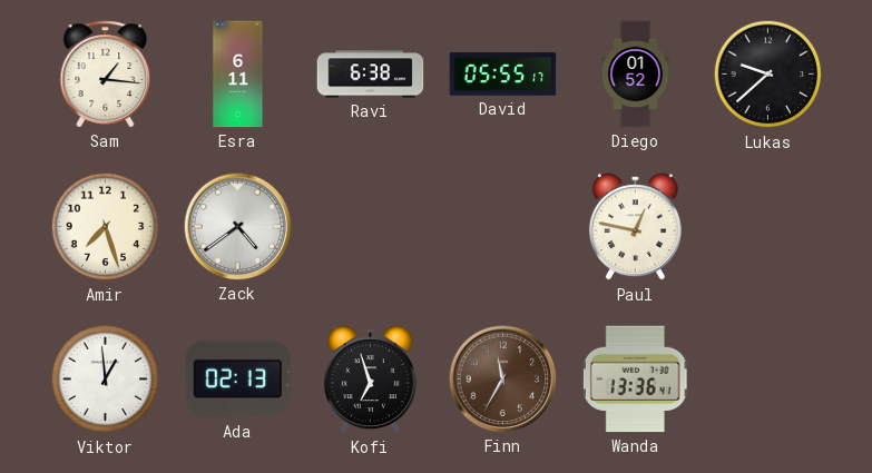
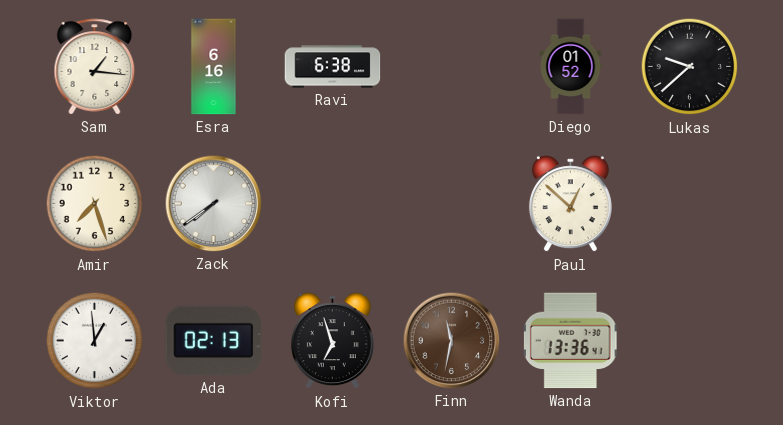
Esra: 6:11 -> 6:16 (214, 67)
David: 05:55 -> none (503, 75)
Zack: 4:39 -> 7:39 (214, 204)
Paul: 12:47 -> 12:52 (570, 204)
Finn: 11:35 -> 11:32 (452, 341)
